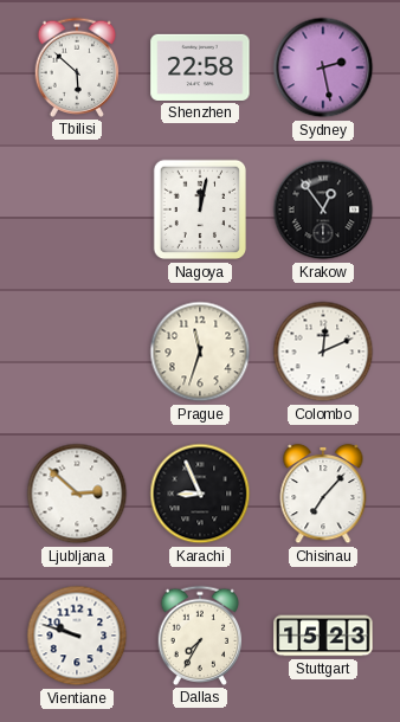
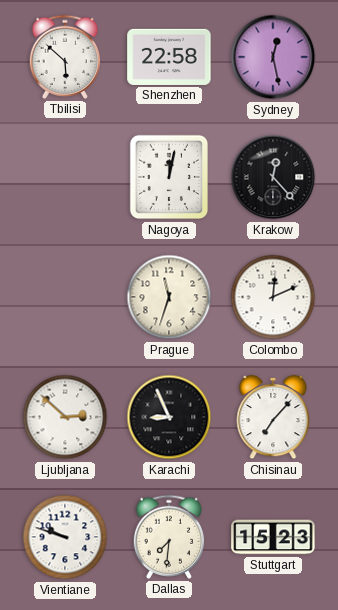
Sydney: 2:28 -> 12:28 (273, 57)
Krakow: 12:54 -> 12:23 (273, 177)
Dallas: 7:35 -> 7:31 (169, 537)
